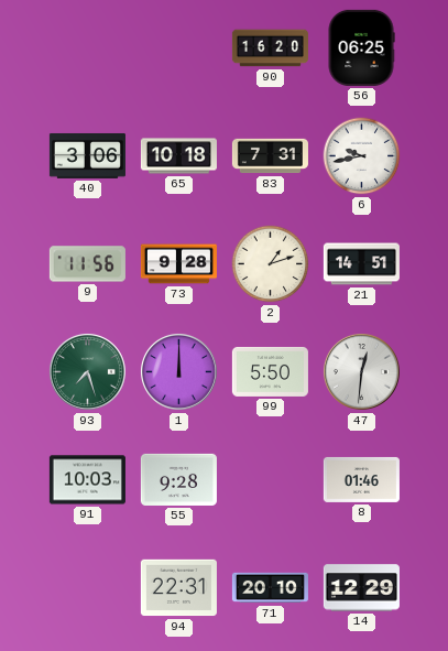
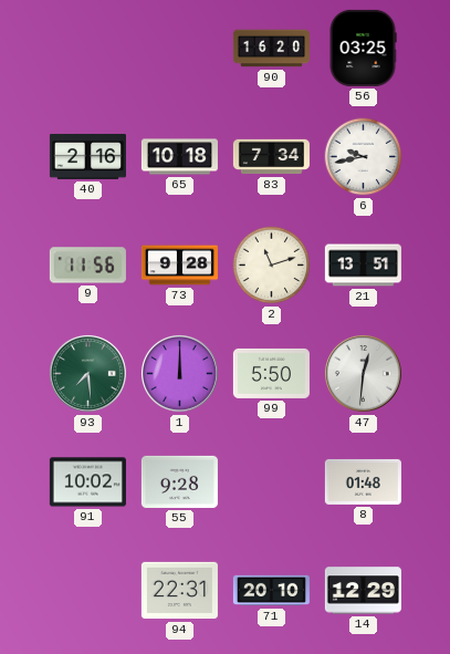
56: 06:25 -> 03:25 (363, 48)
40: 3:06 -> 2:16 (87, 156)
83: 7:31 -> 7:34 (271, 157)
2: 1:12 -> 11:12 (272, 266)
21: 14:51 -> 13:51 (363, 266)
93: 7:27 -> 7:29 (87, 373)
91: 10:03 -> 10:02 (87, 482)
8: 01:46 -> 01:48 (363, 481)
